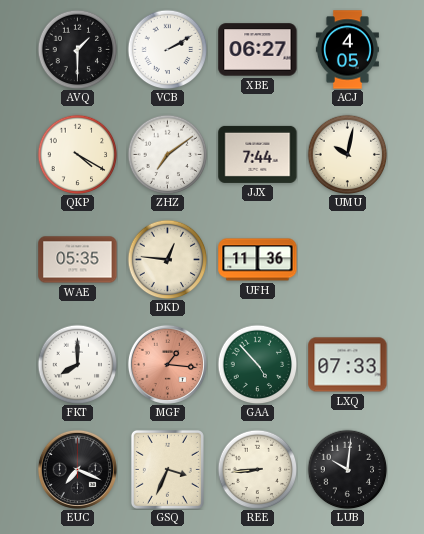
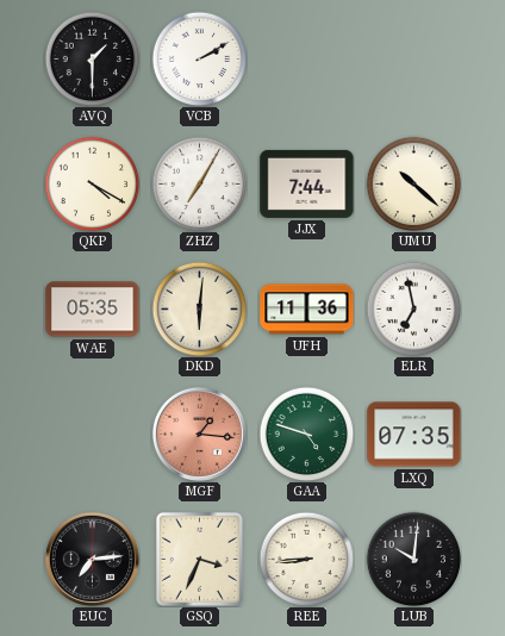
XBE: 06:27 -> none (258, 50)
ACJ: 4:05 -> none (347, 50)
ZHZ: 7:09 -> 7:05 (199, 183)
UMU: 10:02 -> 10:22 (413, 183)
DKD: 12:46 -> 6:01 (199, 308)
ELR: none -> 6:58 (413, 308)
FKT: 8:00 -> none (77, 364)
GAA: 4:53 -> 4:48 (306, 434)
LXQ: 07:33 -> 07:35 (414, 435)
EUC: 7:19 -> 7:14 (92, 559)
